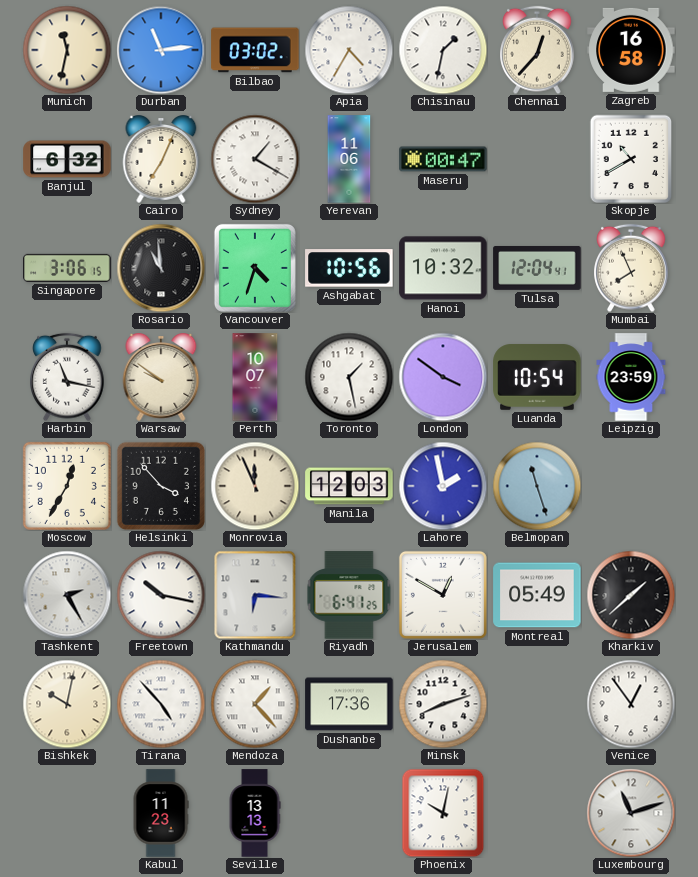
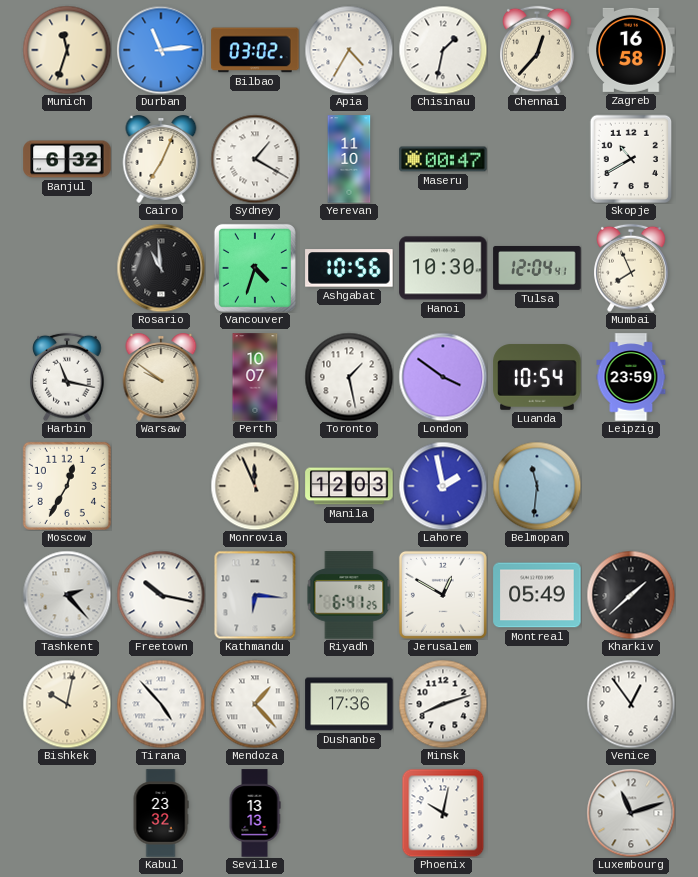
Munich: 11:32 -> 11:33 (67, 50)
Yerevan: 11:06 -> 11:10 (349, 159)
Singapore: 3:06 -> none (67, 268)
Hanoi: 10:32 -> 10:30 (443, 268)
Helsinki: 3:53 -> none (161, 486)
Belmopan: 11:27 -> 11:31 (537, 486)
Tashkent: 2:25 -> 2:23 (67, 595)
Kabul: 11:23 -> 23:32 (161, 813)
